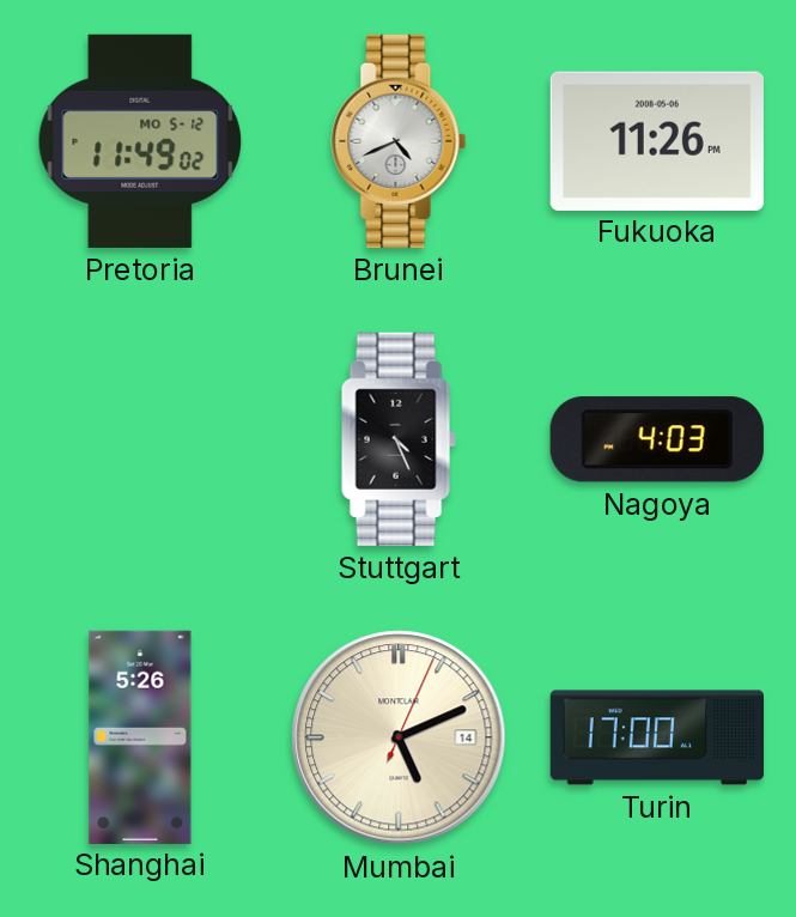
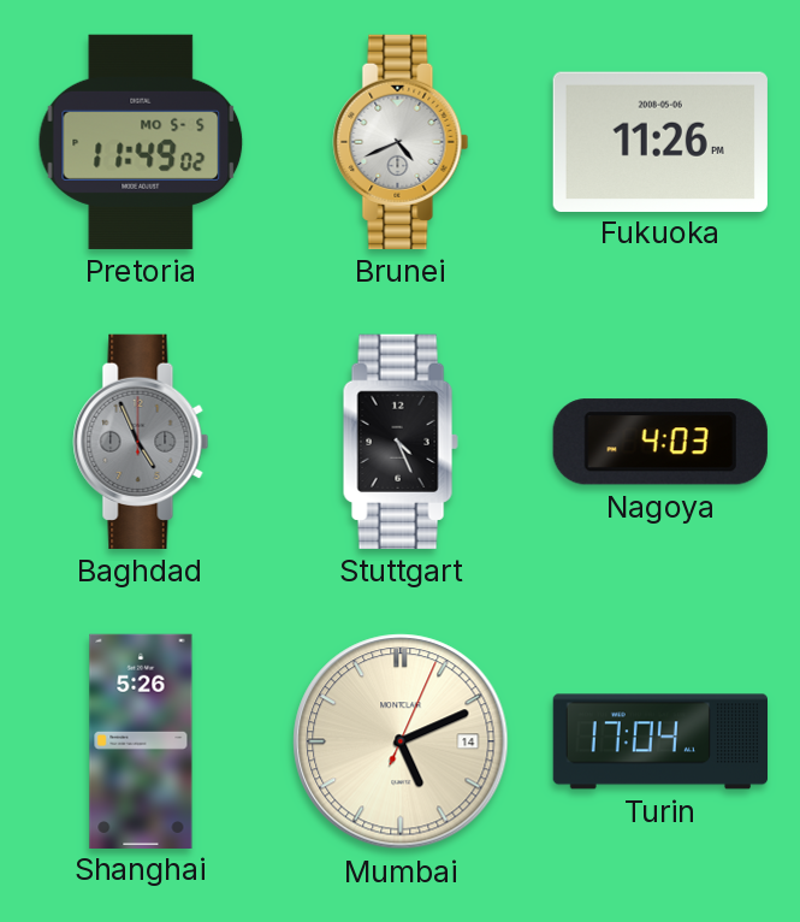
Pretoria date: MO 5-12 -> MO 5-5 (141, 142)
Baghdad: none -> 4:56 (141, 442)
Turin: 17:00 -> 17:04 (659, 741)
